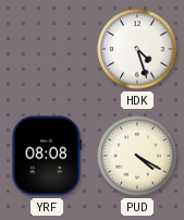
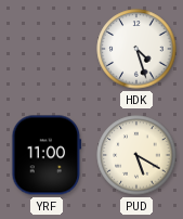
YRF: 08:08 -> 11:00 (47, 155)
PUD: 4:20 -> 5:20 (136, 155)
